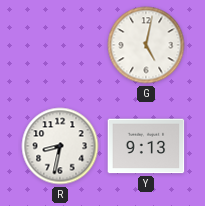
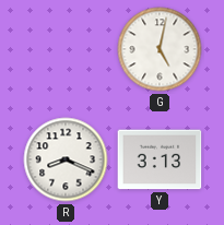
R: 8:32 -> 8:19 (66, 159)
Y: 9:13 -> 3:13 (160, 159)
